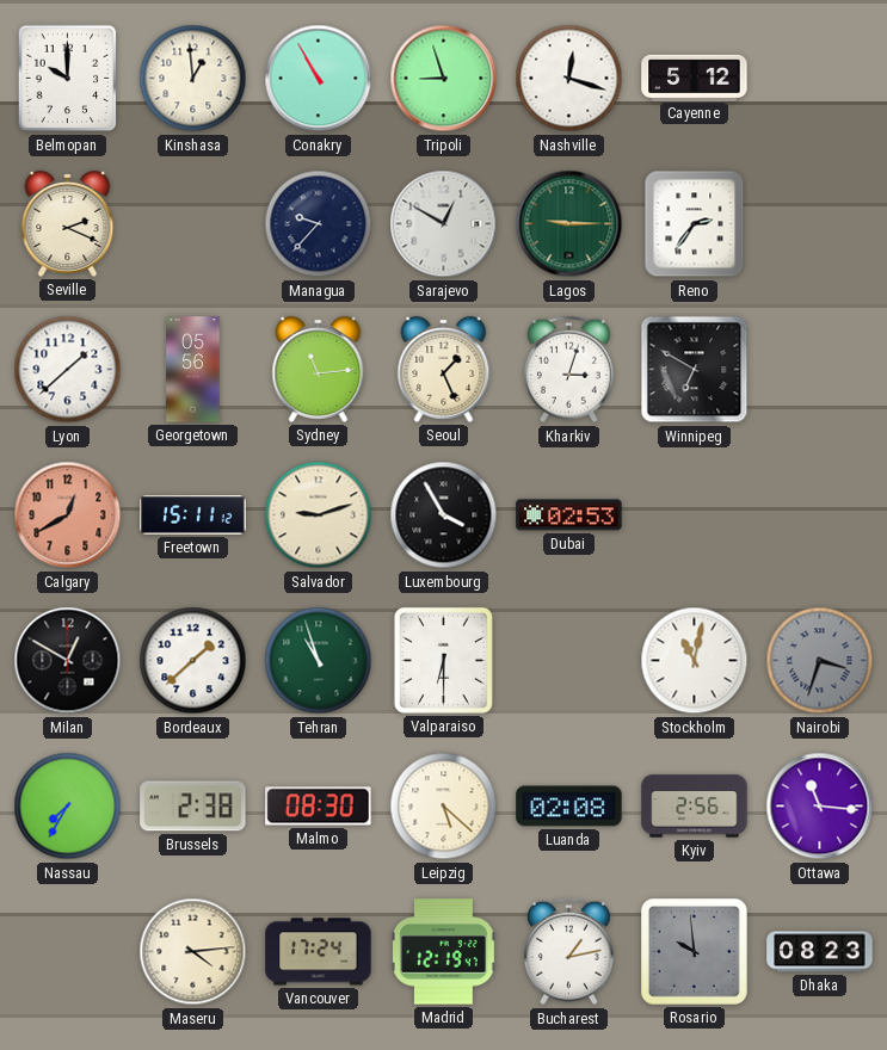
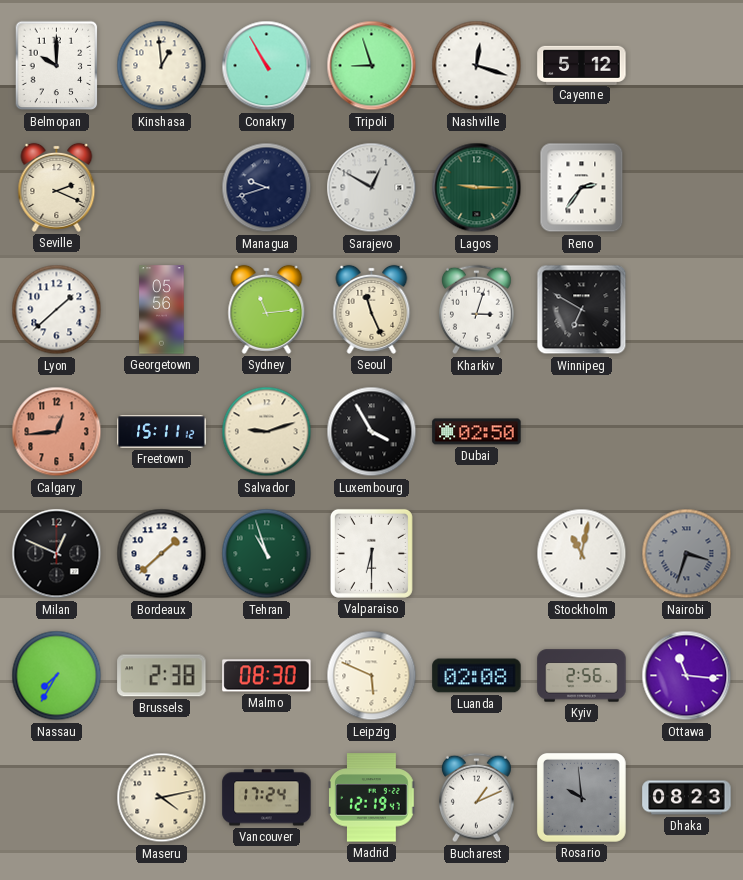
Managua: 9:37 -> 9:42 (267, 188)
Seoul: 1:26 -> 11:26 (372, 309)
Calgary: 12:40 -> 12:44 (57, 432)
Dubai: 02:53 -> 02:50 (477, 432)
Milan: 12:50 -> 12:49 (57, 554)
Leipzig: 5:22 -> 5:49 (372, 676)
Maseru: 4:14 -> 4:13 (162, 798)
Bucharest: 1:13 -> 1:11 (476, 798)
